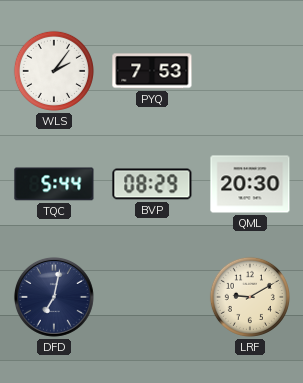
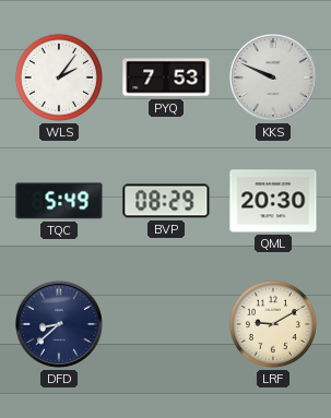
KKS: none -> 9:49 (273, 77)
TQC: 5:44 -> 5:49 (59, 201)
DFD: 7:02 -> 8:38 (59, 324)
